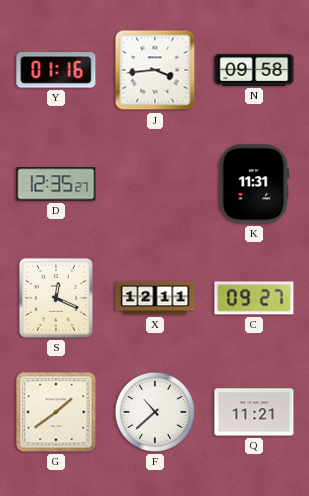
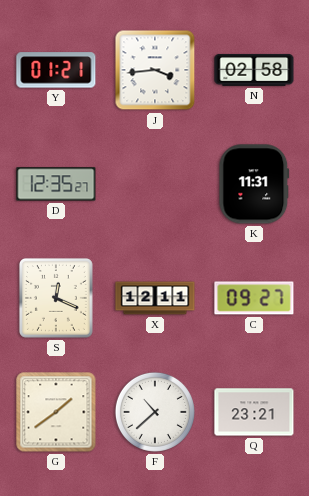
Y: 01:16 -> 01:21 (56, 70)
N: 09:58 -> 02:58 (254, 70)
Q: 11:21 -> 23:21 (254, 412)
